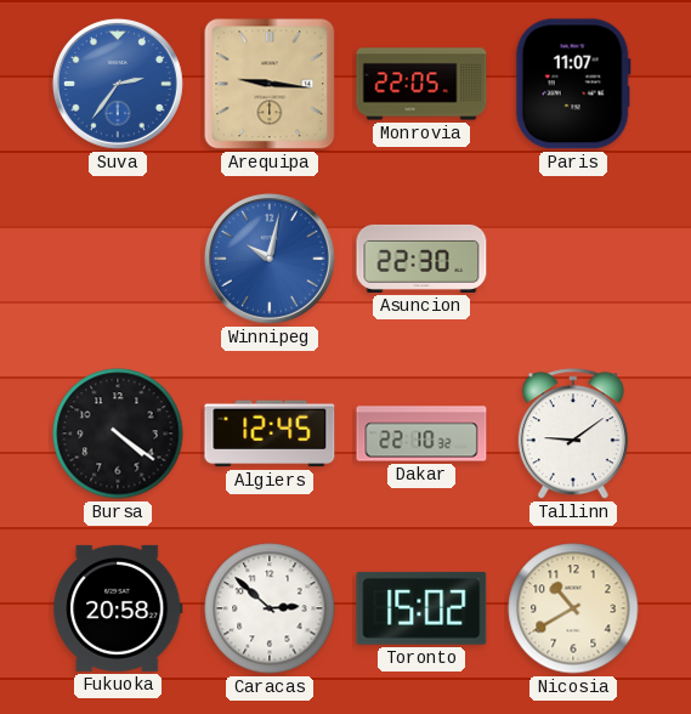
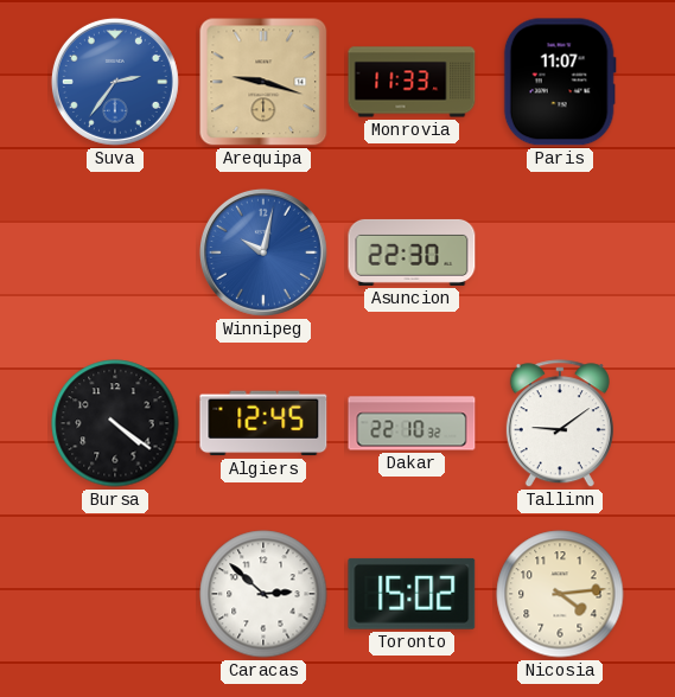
Arequipa: 9:16 -> 9:18 (263, 82)
Monrovia: 22:05 -> 11:33 (412, 82)
Fukuoka: 20:58 -> none (118, 608)
Nicosia: 10:40 -> 4:14 (560, 594)
